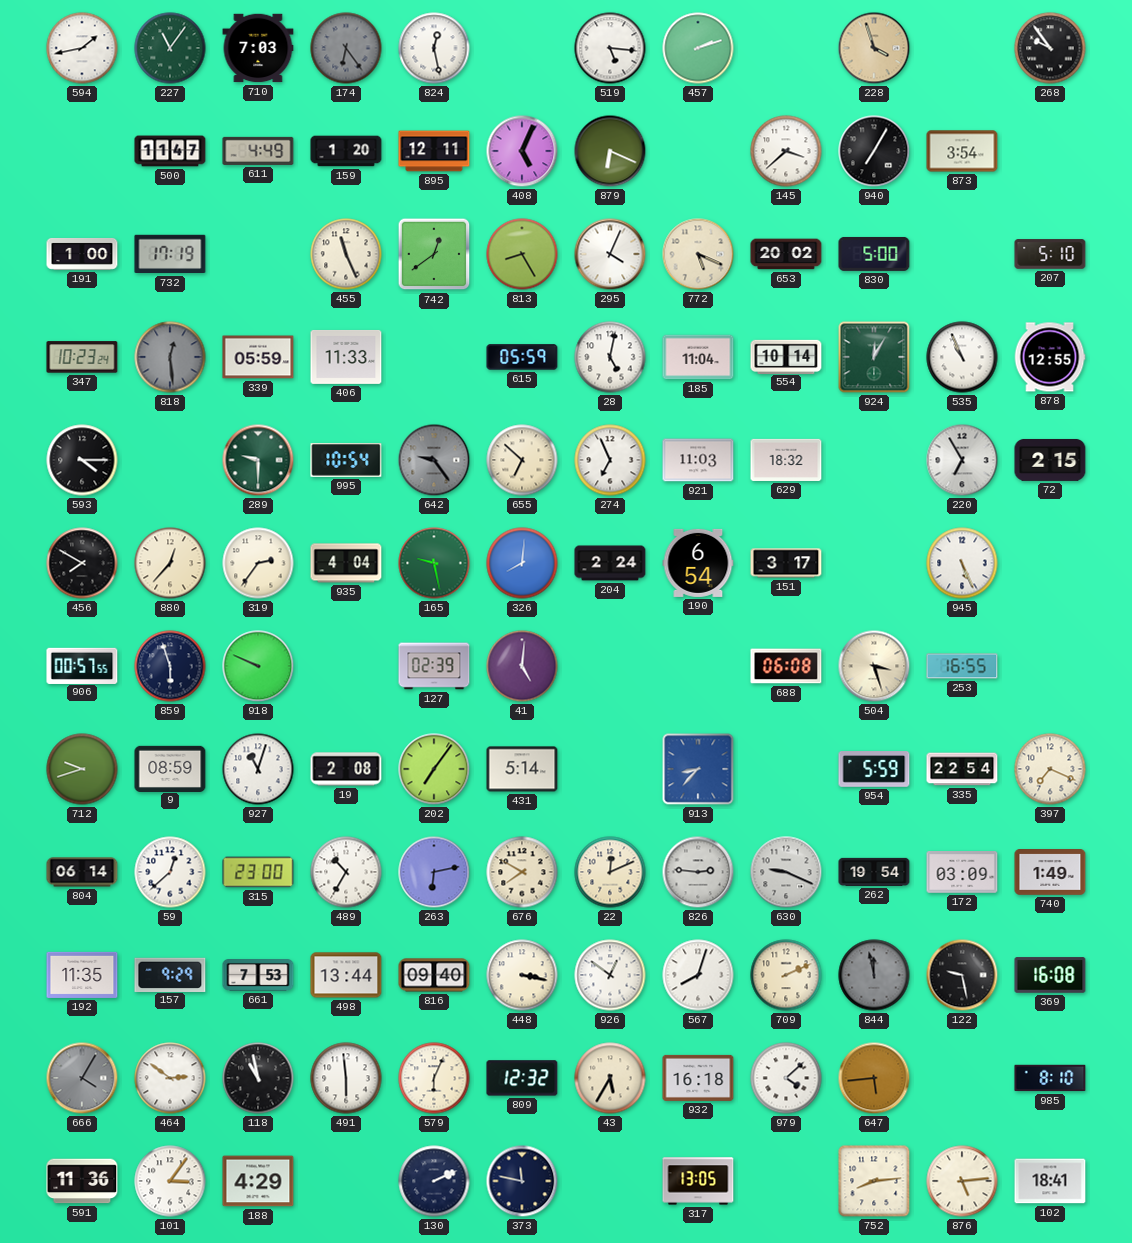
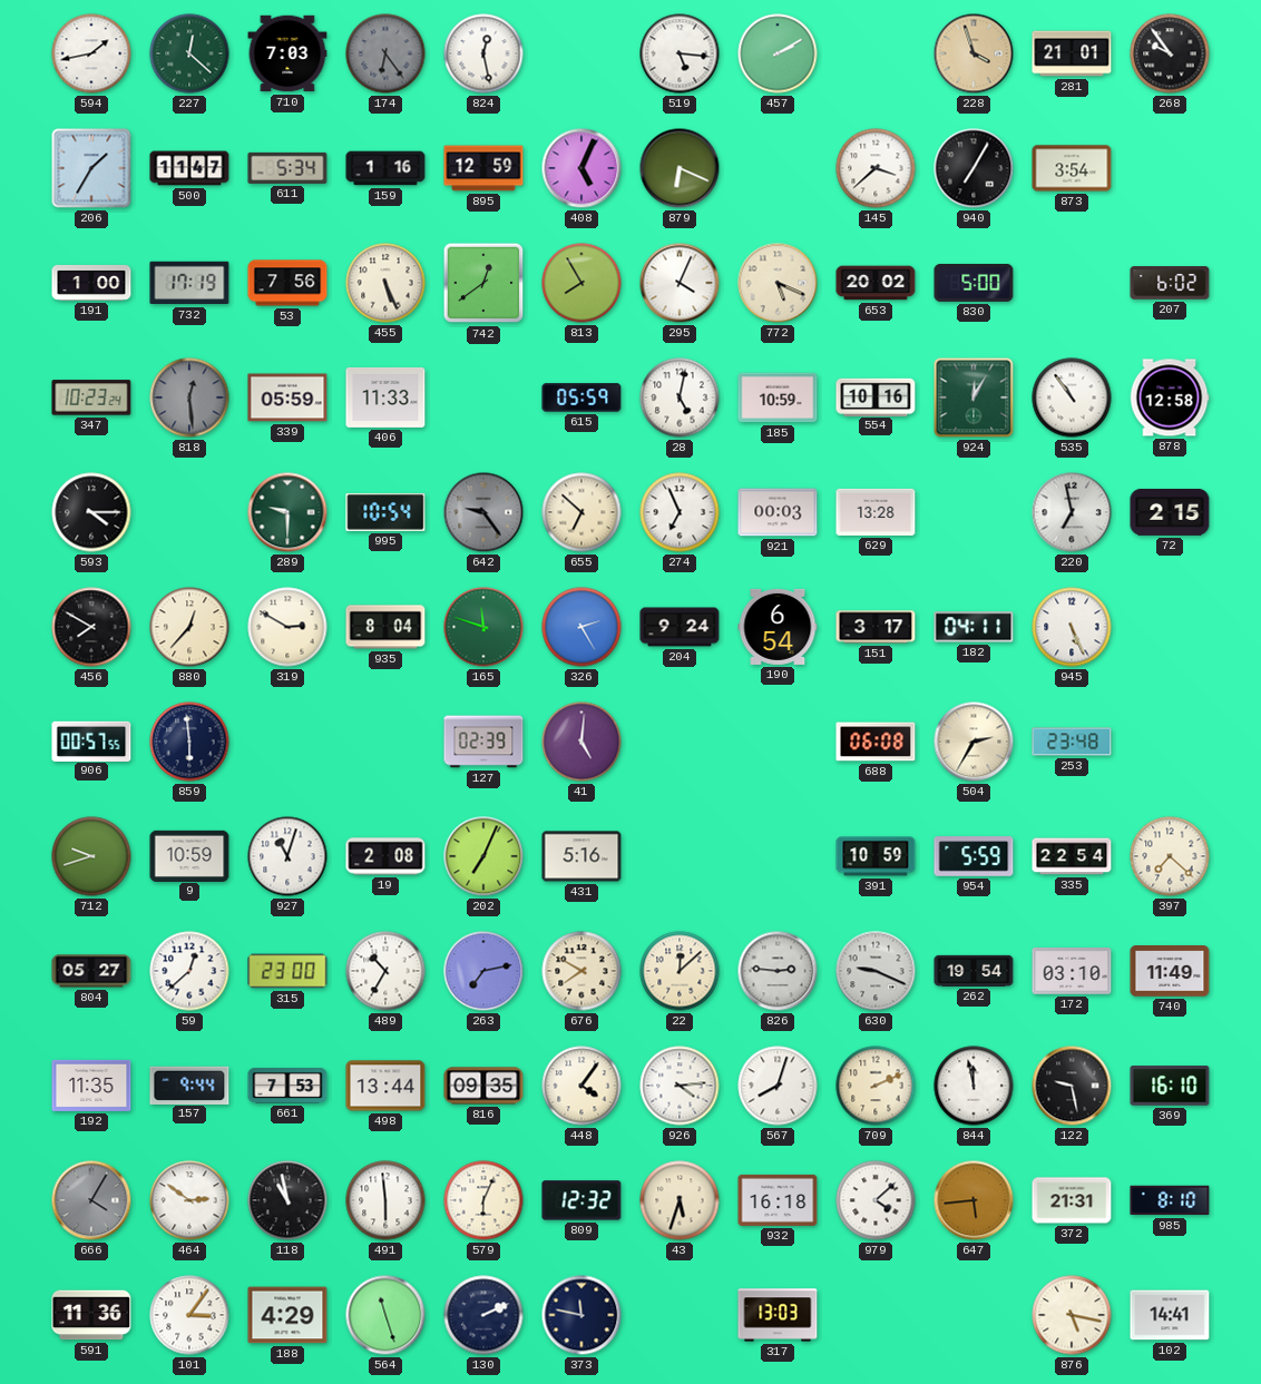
227: 11:06 -> 12:22 (189, 53)
457: 2:12 -> 2:10 (778, 53)
281: none -> 21:01 (1072, 53)
206: none -> 1:35 (91, 168)
611: 4:49 -> 5:34 (287, 168)
159: 1:20 -> 1:16 (385, 168)
895: 12:11 -> 12:59 (483, 168)
53: none -> 7:56 (287, 283)
455: 11:26 -> 5:26 (385, 283)
813: 8:25 -> 7:55 (581, 283)
207: 5:10 -> 6:02 (1170, 283)
185: 11:04 -> 10:59 (778, 397)
554: 10:14 -> 10:16 (876, 396)
535: 10:56 -> 10:54 (1072, 397)
878: 12:55 -> 12:58 (1170, 397)
921: 11:03 -> 00:03 (778, 512)
629: 18:32 -> 13:28 (876, 512)
220: 6:55 -> 6:58 (1072, 512)
319: 2:36 -> 2:50 (287, 627)
935: 4:04 -> 8:04 (385, 627)
165: 9:28 -> 11:48 (483, 627)
326: 8:01 -> 2:25 (581, 627)
204: 2:24 -> 9:24 (680, 627)
182: none -> 04:11 (974, 627)
859: 5:57 -> 5:59 (189, 742)
918: 9:49 -> none (258, 666)
504: 3:27 -> 2:35 (974, 742)
253: 16:55 -> 23:48 (1072, 742)
9: 08:59 -> 10:59 (189, 855)
202: 7:06 -> 7:04 (483, 856)
431: 5:14 -> 5:16 (581, 856)
913: 8:37 -> none (698, 769)
391: none -> 10:59 (876, 856)
397: 7:19 -> 7:22 (1170, 856)
804: 06:14 -> 05:27 (91, 971)
263: 6:13 -> 7:13 (483, 971)
22: 12:11 -> 12:08 (680, 971)
172: 03:09 -> 03:10 (1072, 972)
740: 1:49 -> 11:49 (1170, 971)
157: 9:29 -> 9:44 (189, 1084)
816: 09:40 -> 09:35 (483, 1086)
448: 3:17 -> 4:06 (581, 1086)
926: 12:51 -> 4:14 (680, 1086)
844 dial: grey -> white (974, 1086)
369: 16:08 -> 16:10 (1170, 1086)
43: 5:35 -> 5:33 (680, 1200)
372: none -> 21:31 (1072, 1200)
564: none -> 11:27 (385, 1315)
317: 13:05 -> 13:03 (778, 1315)
752: 8:14 -> none (874, 1181)
876: 5:14 -> 5:17 (1072, 1315)
102: 18:41 -> 14:41 (1170, 1315)
